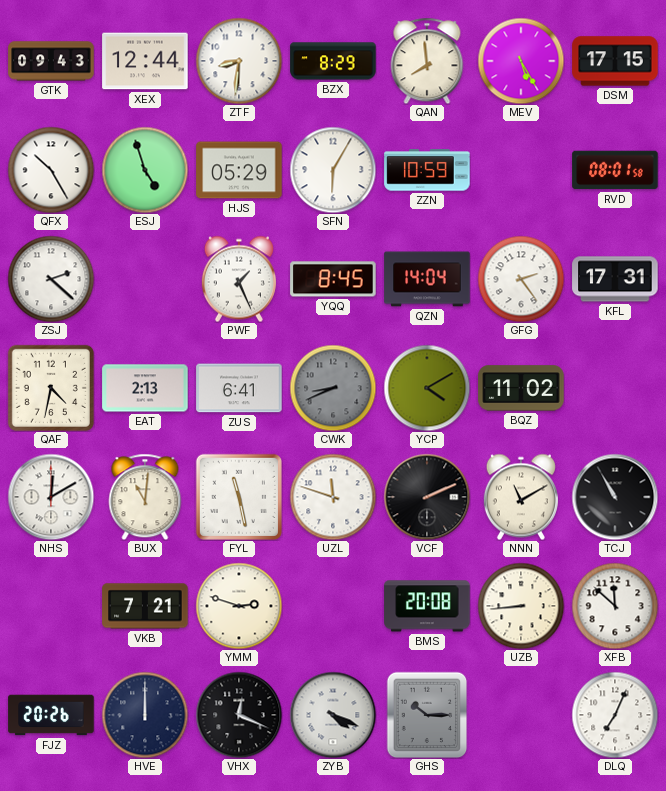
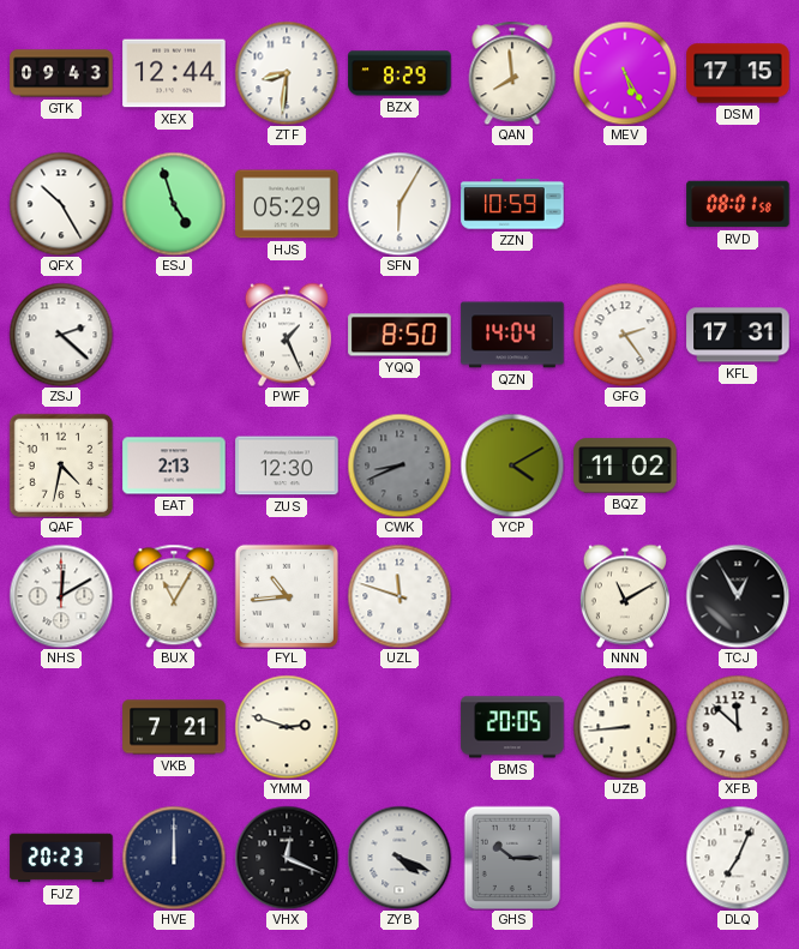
YQQ: 8:45 -> 8:50 (400, 335)
ZUS: 6:41 -> 12:30 (287, 466)
BUX: 11:01 -> 11:05 (174, 596)
FYL: 11:28 -> 10:44 (287, 596)
VCF: 2:11 -> none (427, 497)
TCJ: 10:55 -> 12:55 (738, 596)
BMS: 20:08 -> 20:05 (512, 727)
FJZ: 20:26 -> 20:23 (61, 858)
